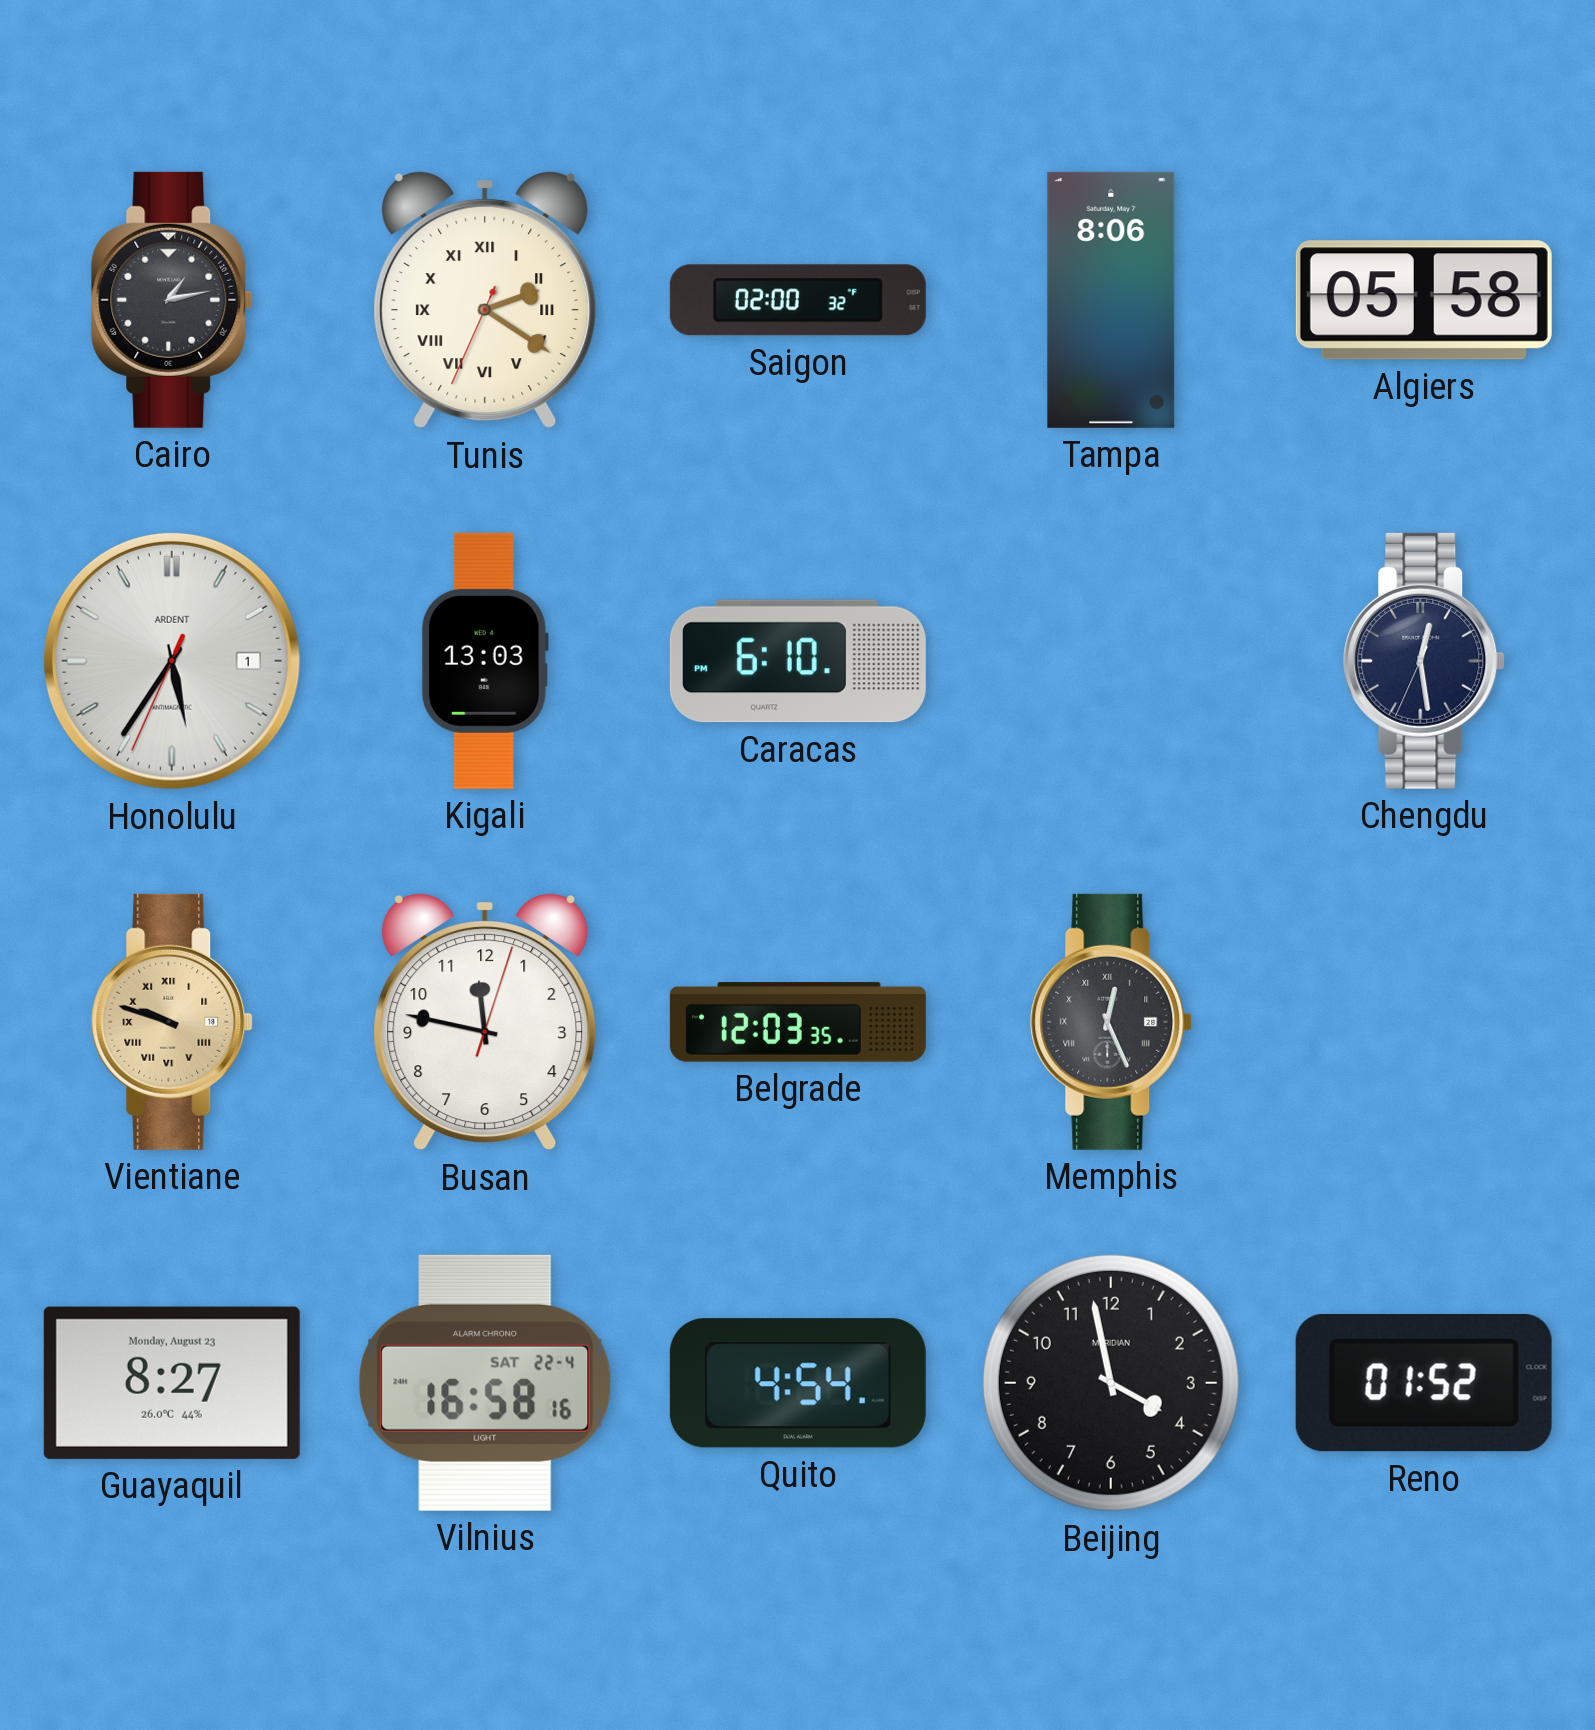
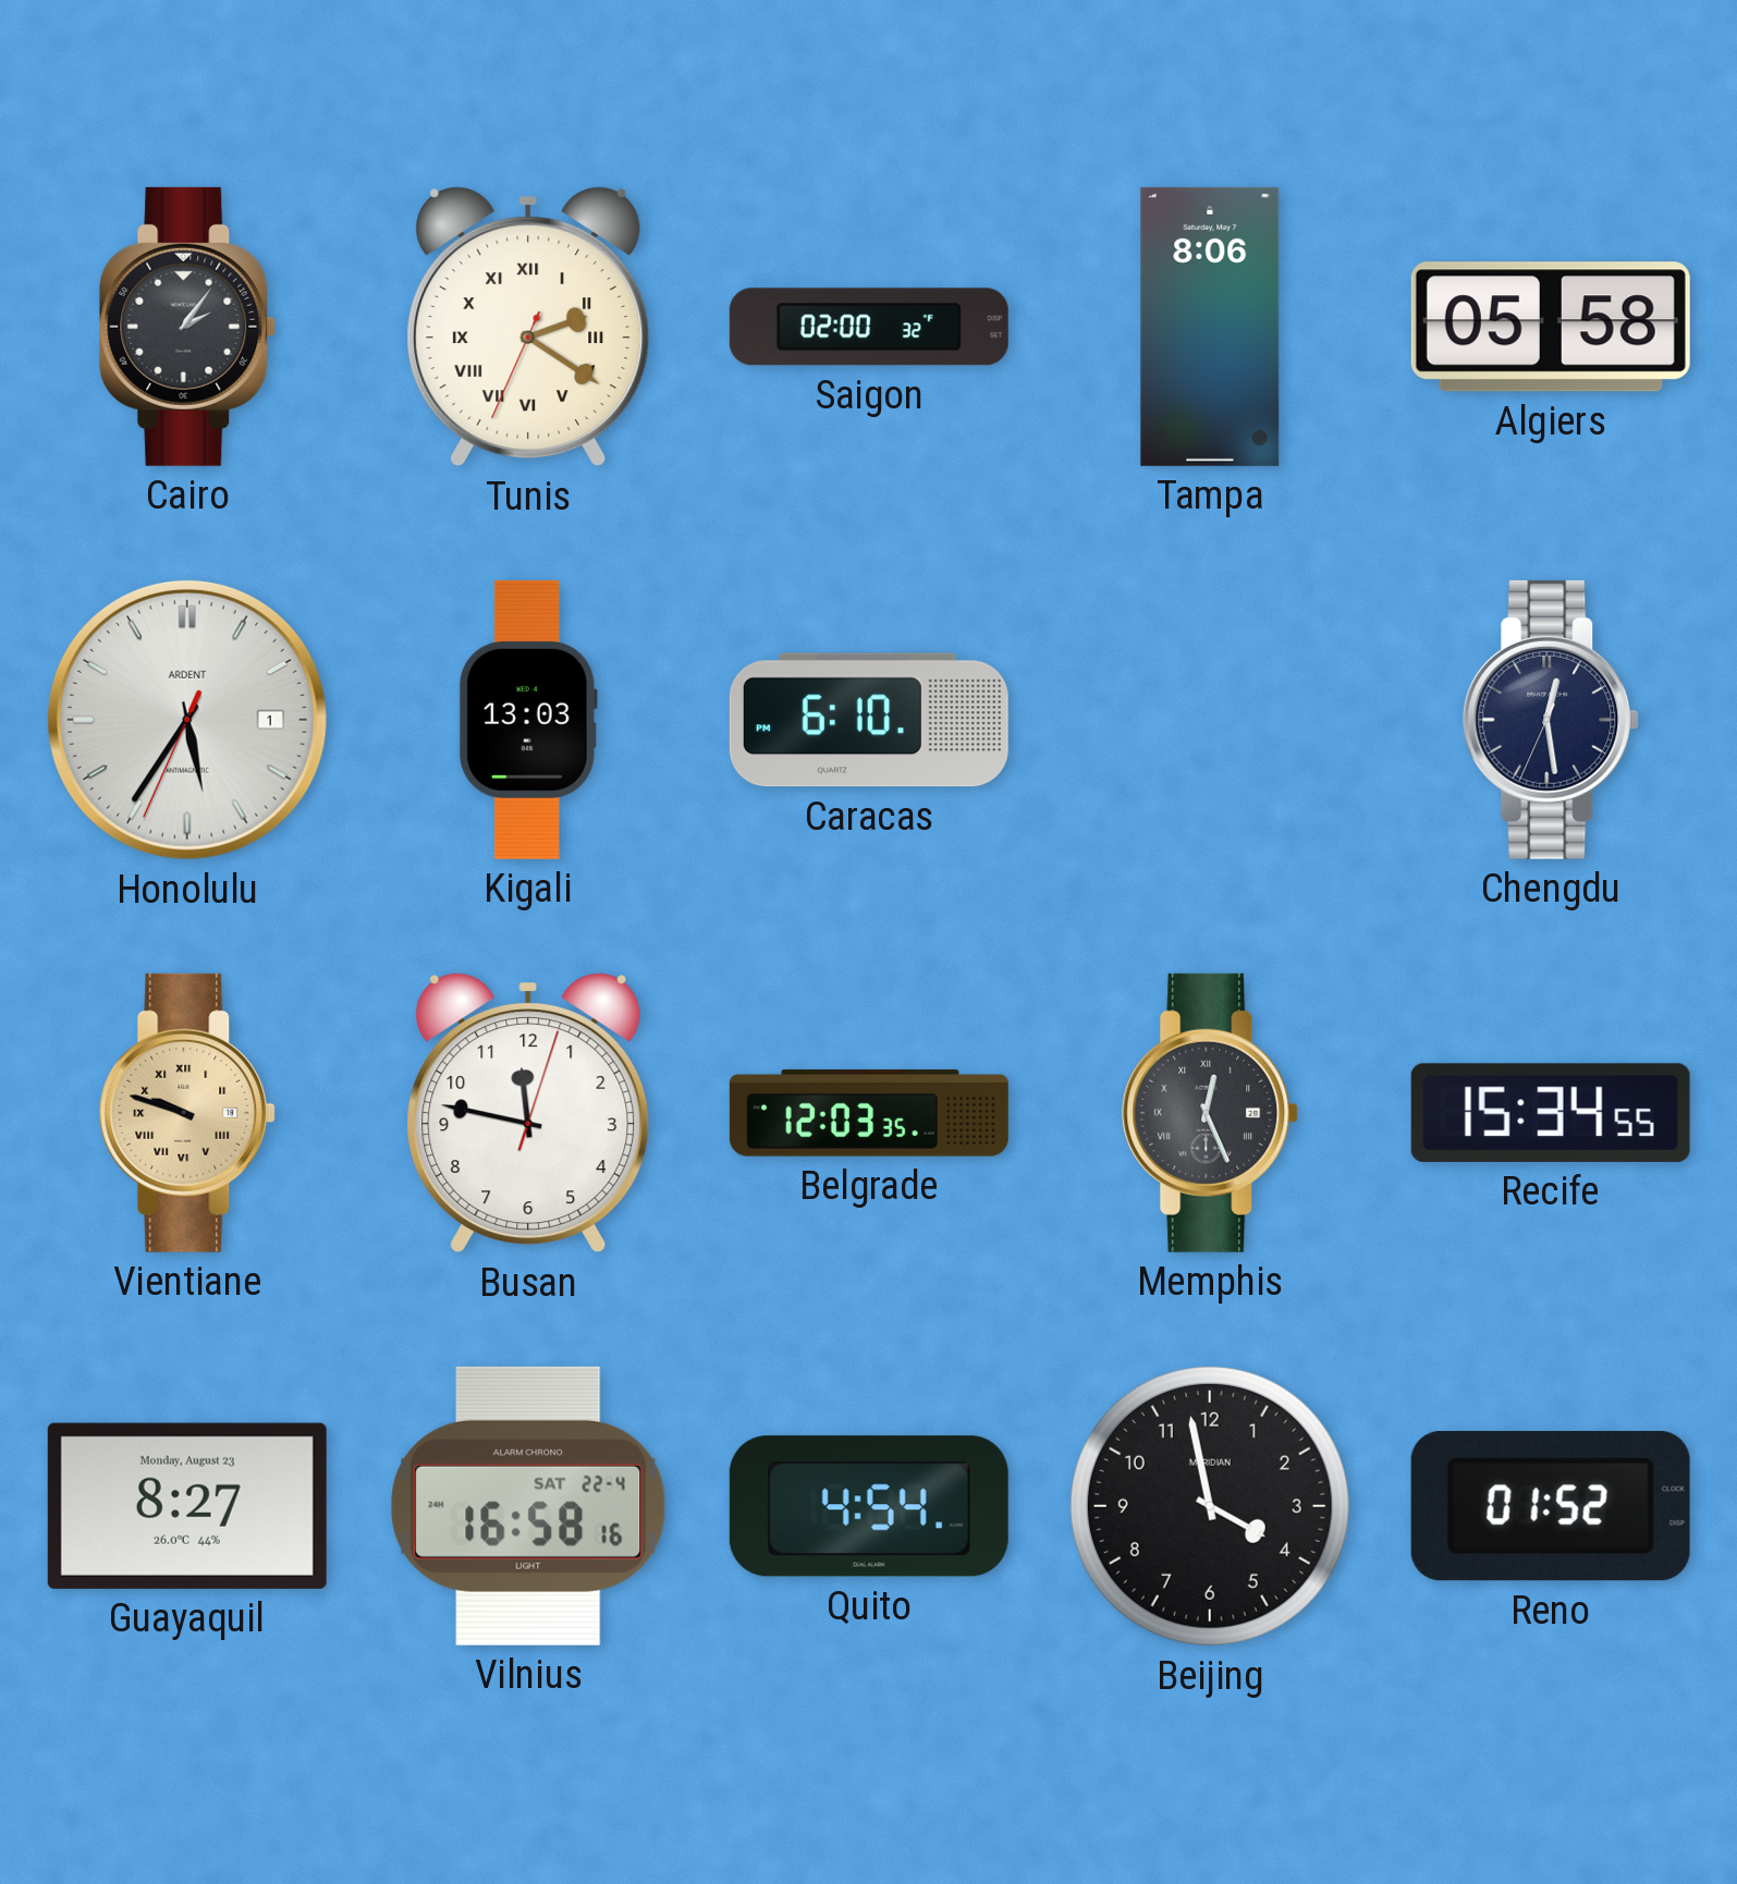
Cairo: 1:13 -> 2:06 (187, 327)
Recife: none -> 15:34 (1551, 1113)
